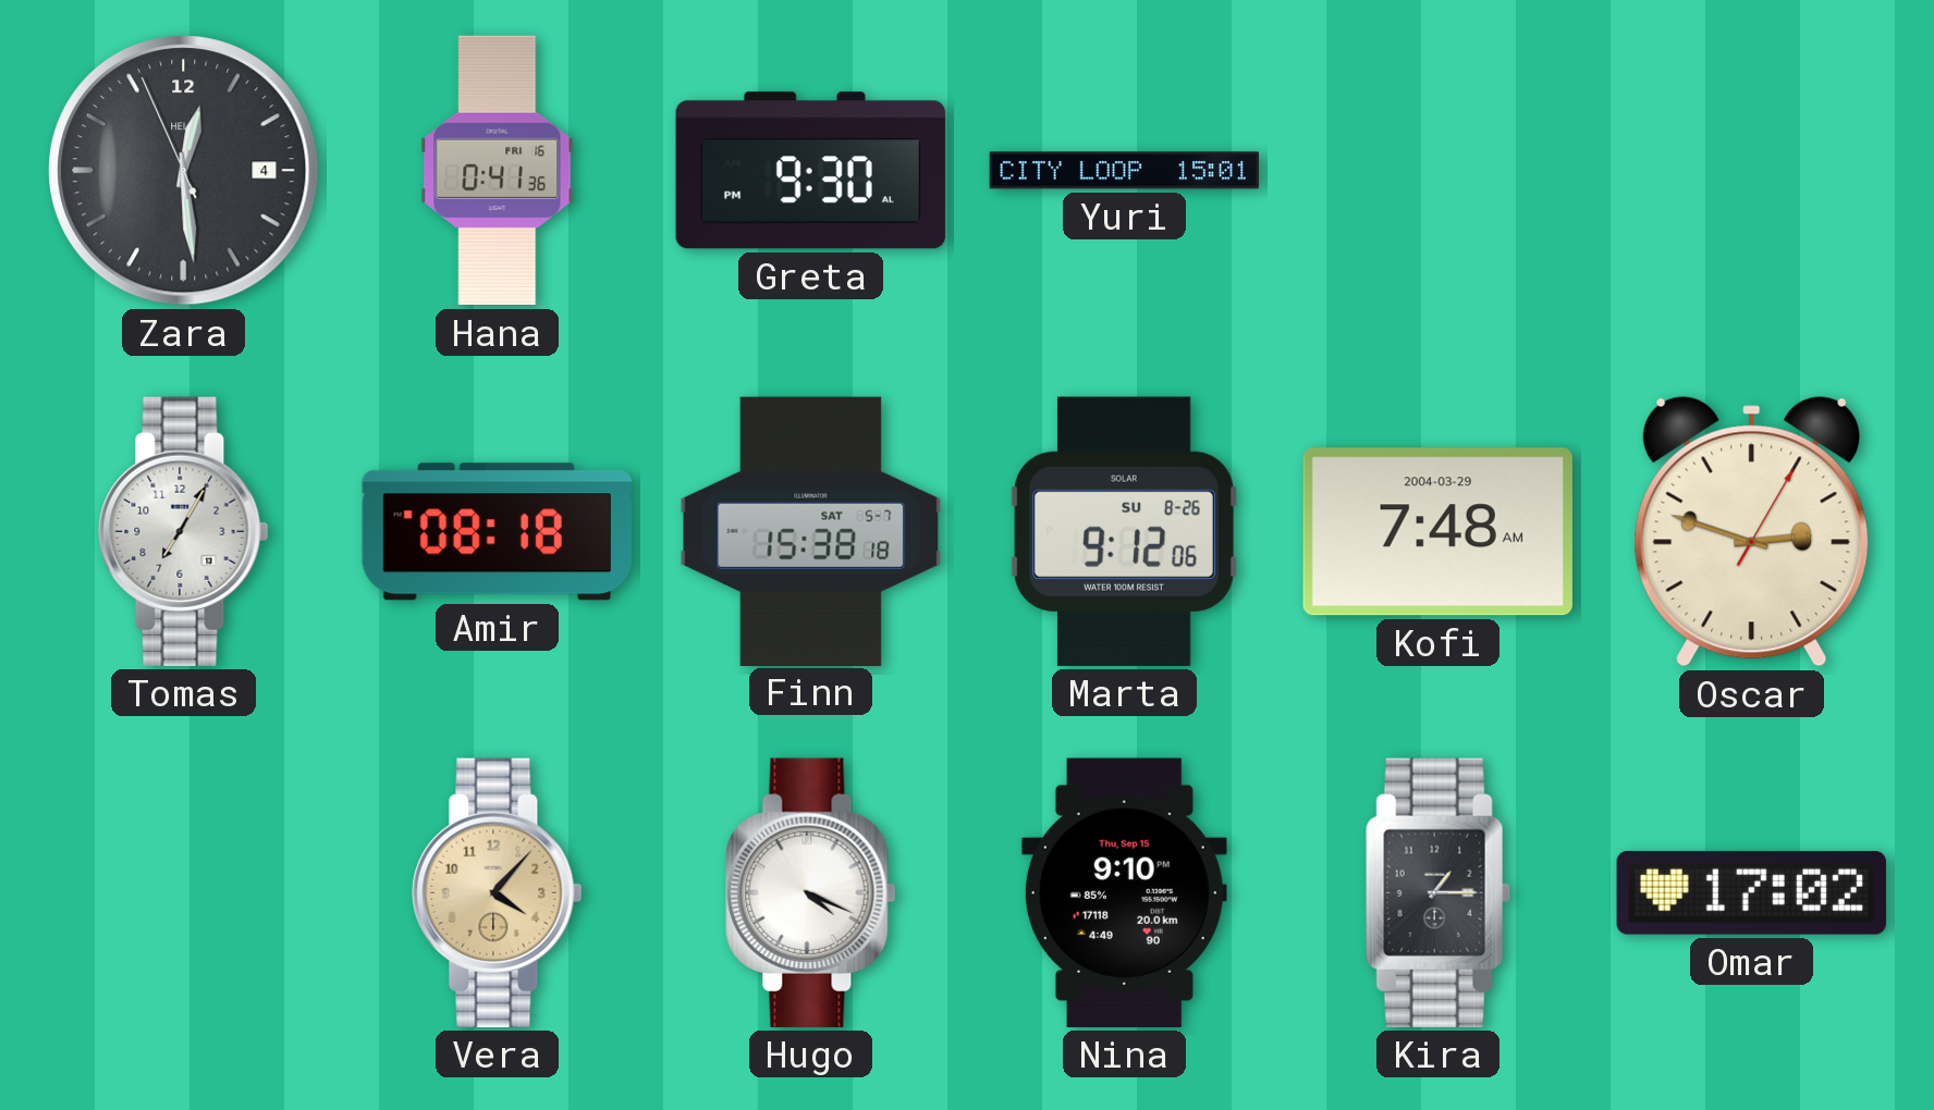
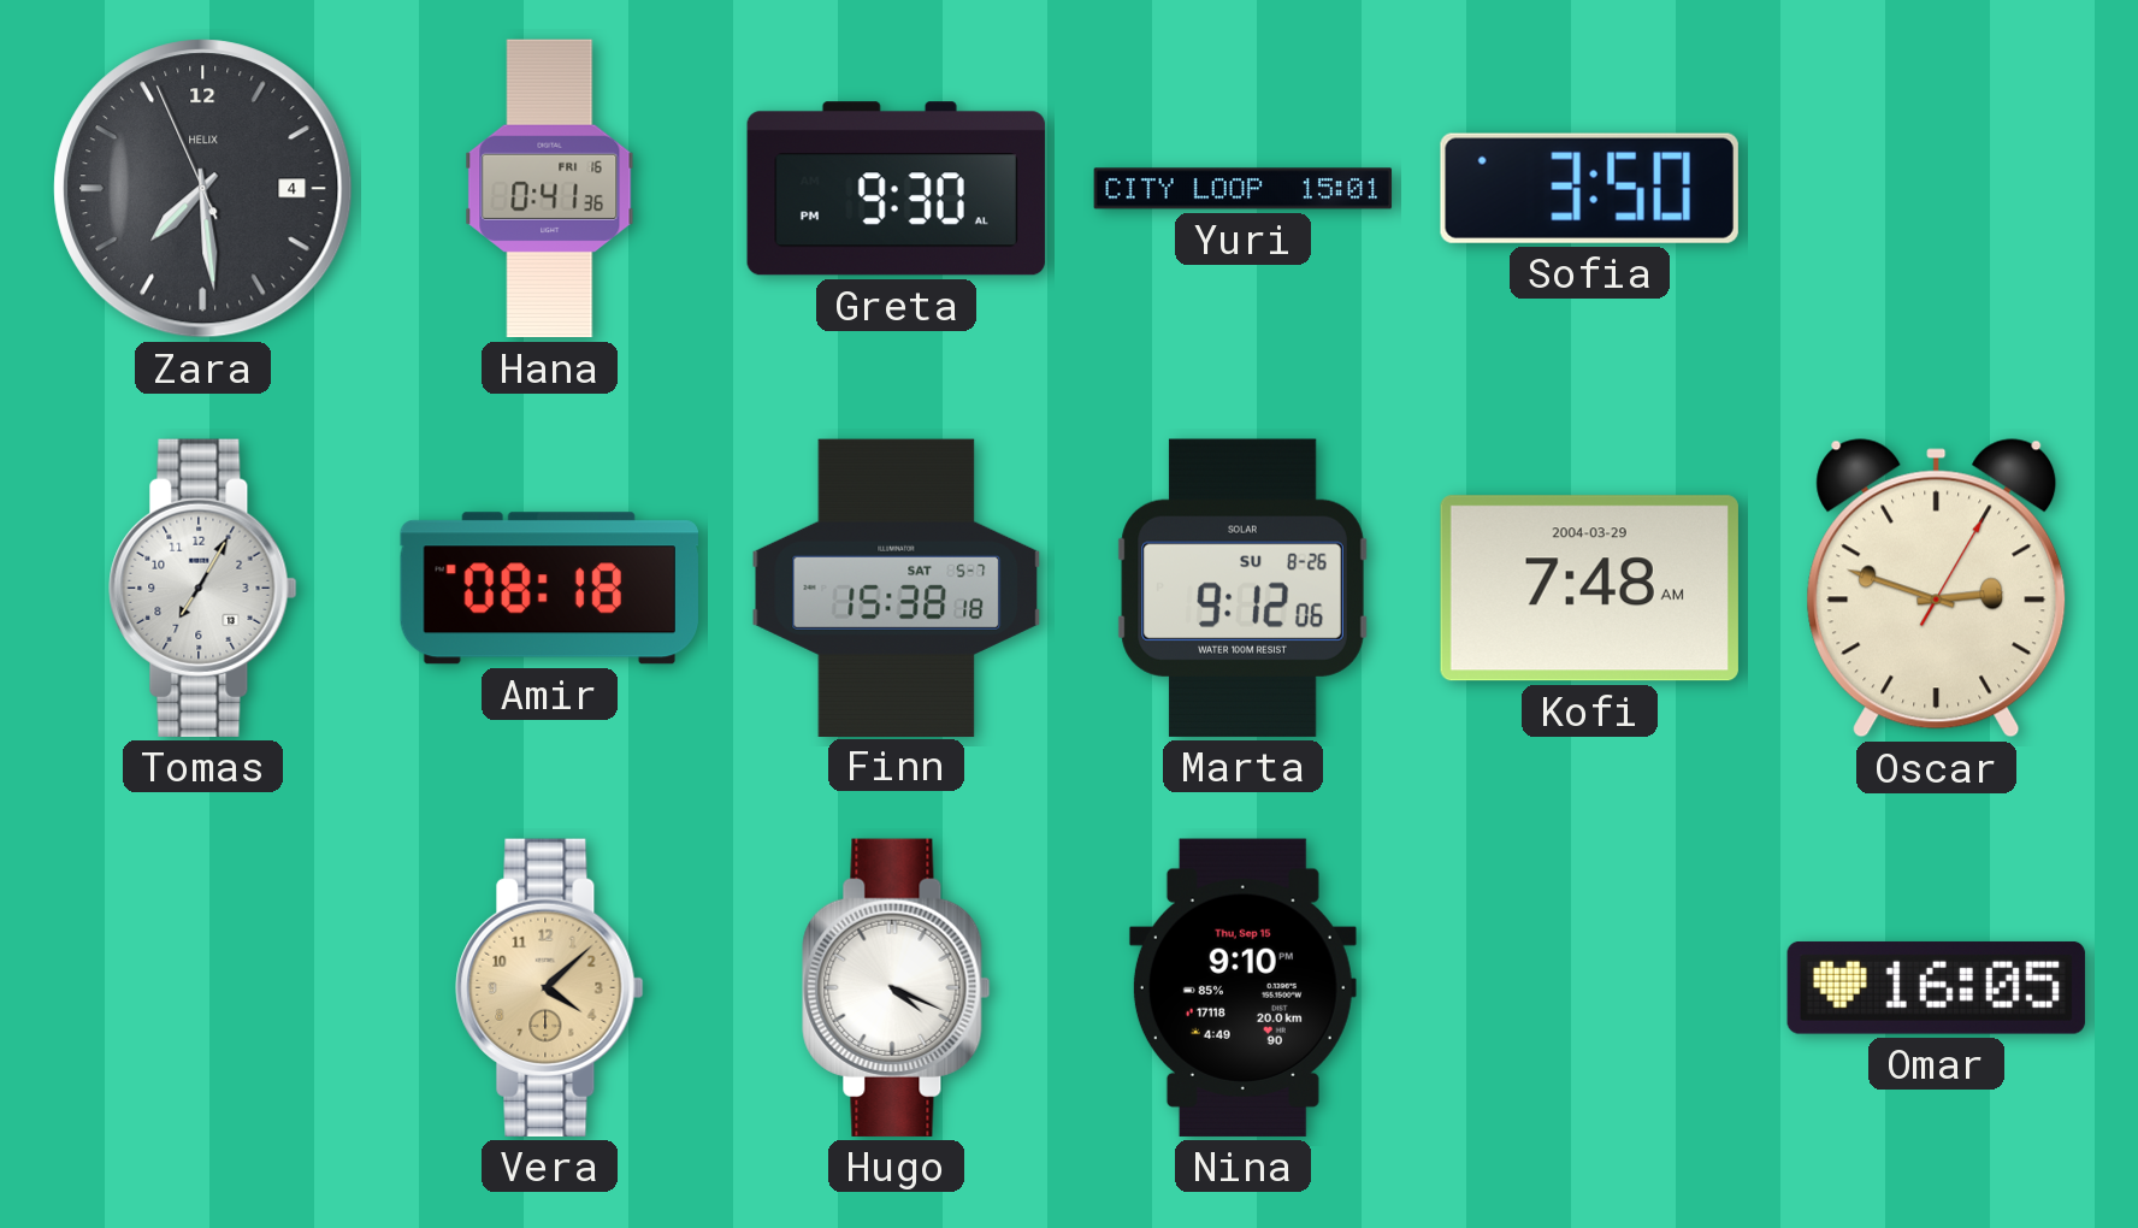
Zara: 12:28 -> 7:28 (203, 189)
Sofia: none -> 3:50 (1589, 188)
Vera: 4:07 -> 4:08 (550, 987)
Kira: 1:15 -> none (1437, 892)
Omar: 17:02 -> 16:05 (1936, 987)
